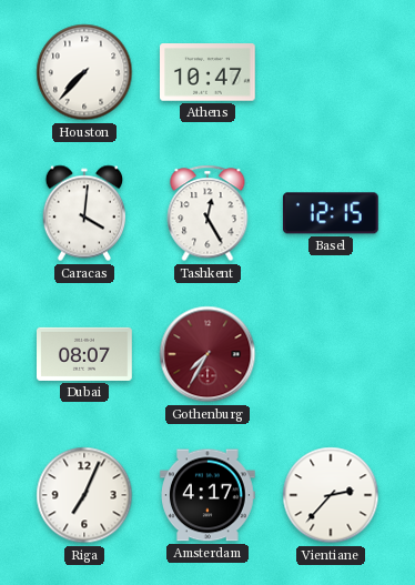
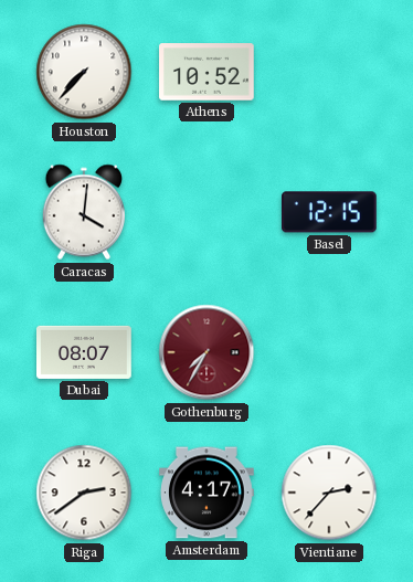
Athens: 10:47 -> 10:52 (208, 72)
Tashkent: 12:25 -> none (207, 213)
Riga: 7:04 -> 2:39 (84, 493)
